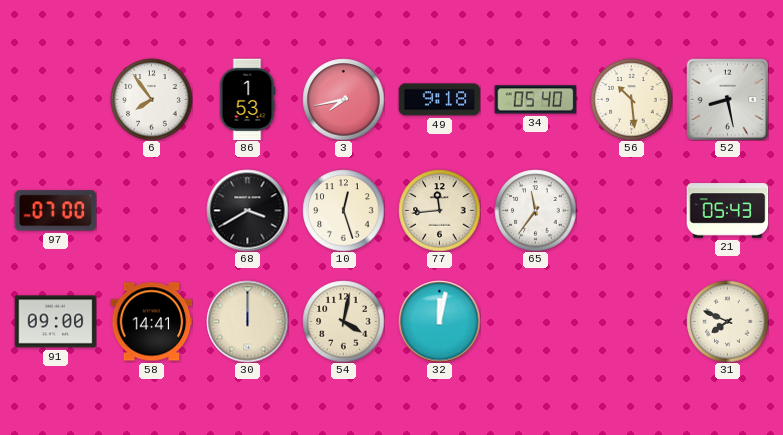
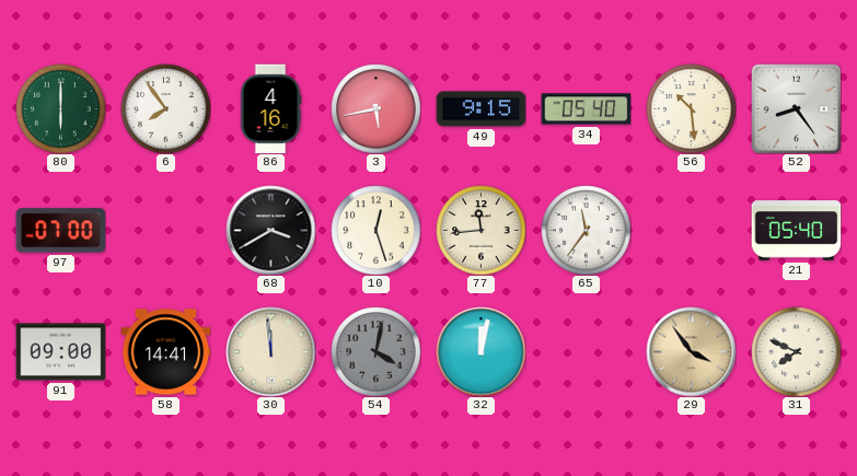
80: none -> 6:00 (60, 108)
86: 1:53 -> 4:16 (270, 108)
3: 7:43 -> 5:43 (375, 108)
49: 9:18 -> 9:15 (480, 109)
52: 8:28 -> 8:24 (796, 108)
21: 05:43 -> 05:40 (796, 231)
30: 12:00 -> 11:59 (270, 351)
54 dial: cream -> grey (375, 351)
29: none -> 3:54 (691, 351)
